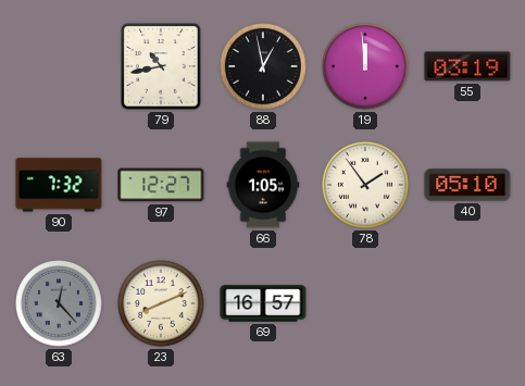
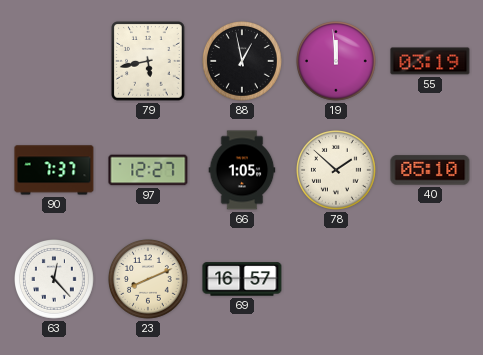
79: 10:43 -> 5:43 (148, 61)
90: 7:32 -> 7:37 (54, 170)
78: 1:54 -> 1:52 (337, 171)
63 dial: grey -> white (55, 280)
